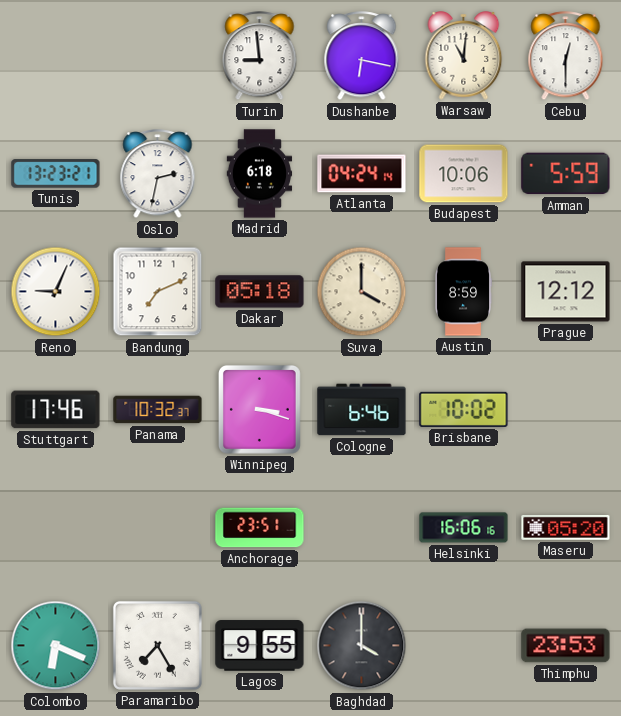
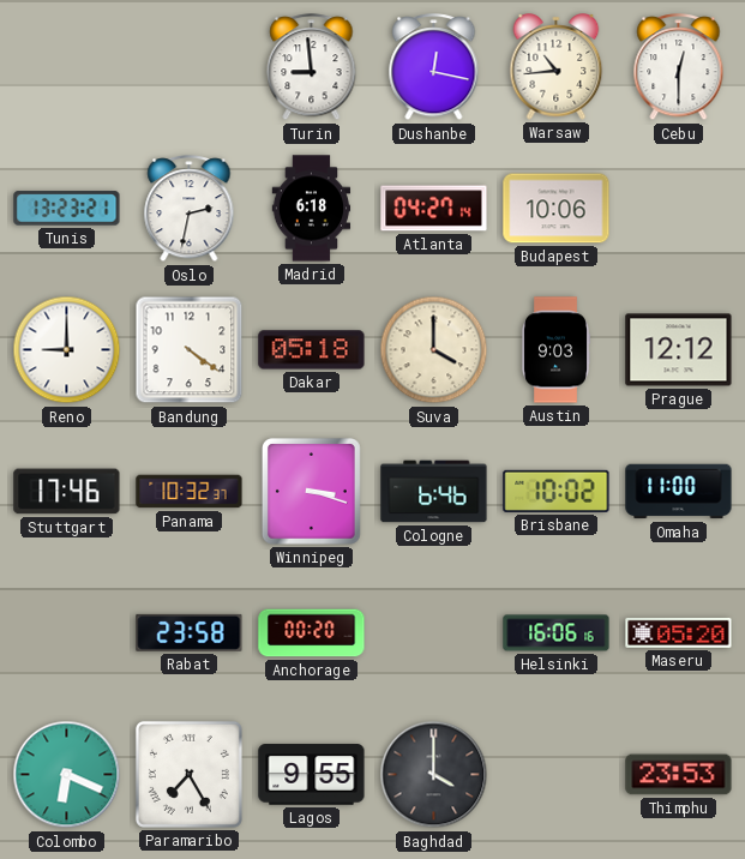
Dushanbe: 6:17 -> 12:17 (434, 67)
Warsaw: 11:01 -> 10:44 (557, 67)
Atlanta: 04:24 -> 04:27 (434, 209)
Amman: 5:59 -> none (566, 174)
Reno: 9:04 -> 9:00 (67, 350)
Bandung: 7:11 -> 4:21 (190, 350)
Austin: 8:59 -> 9:03 (554, 350)
Omaha: none -> 11:00 (679, 492)
Rabat: none -> 23:58 (190, 632)
Anchorage: 23:51 -> 00:20 (312, 633)
